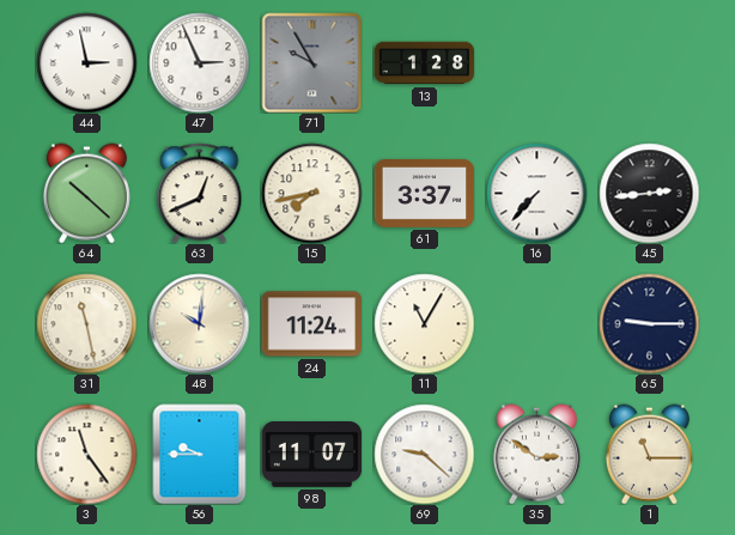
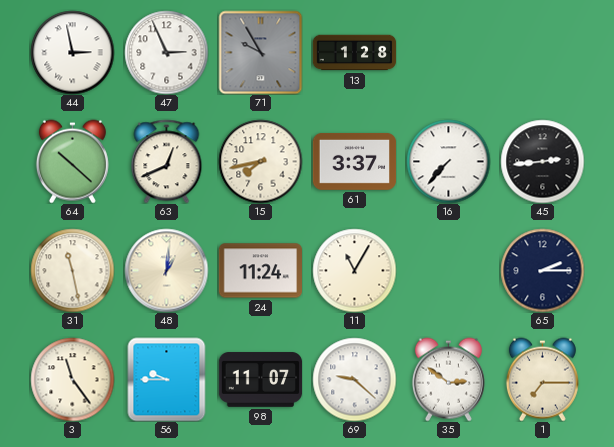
48: 10:01 -> 1:01 (166, 270)
65: 9:15 -> 2:15 (542, 270)
1: 11:15 -> 7:15 (542, 379)
